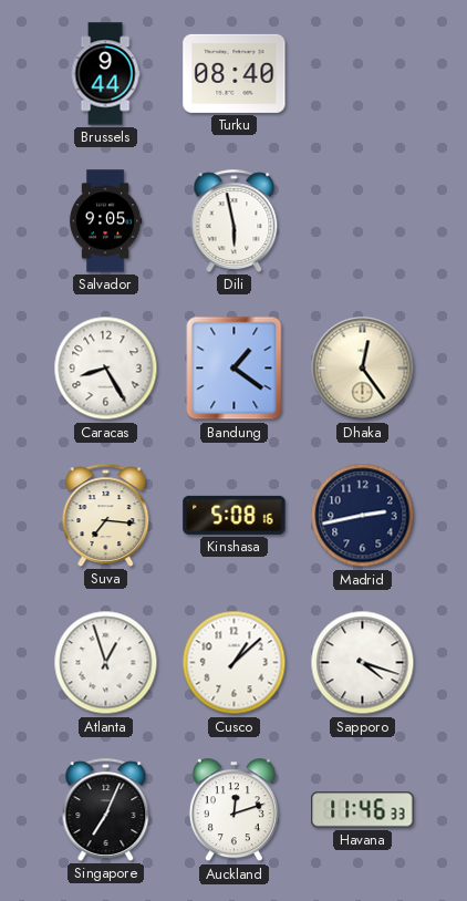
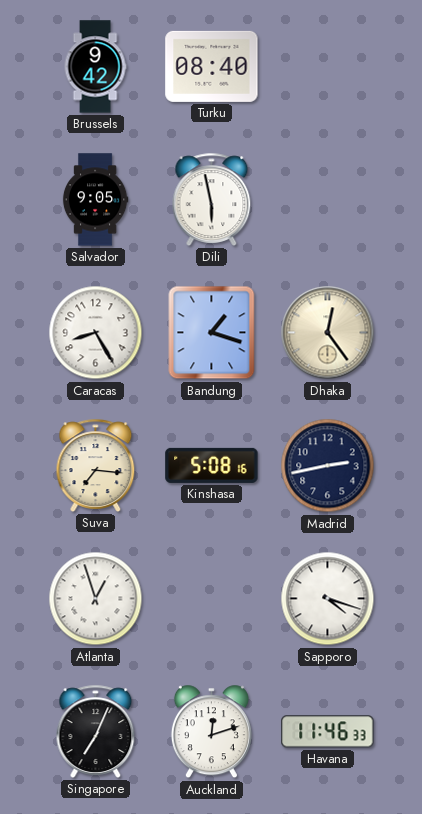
Brussels: 9:44 -> 9:42 (95, 67)
Bandung: 1:21 -> 1:18 (212, 333)
Cusco: 1:08 -> none (235, 663)
